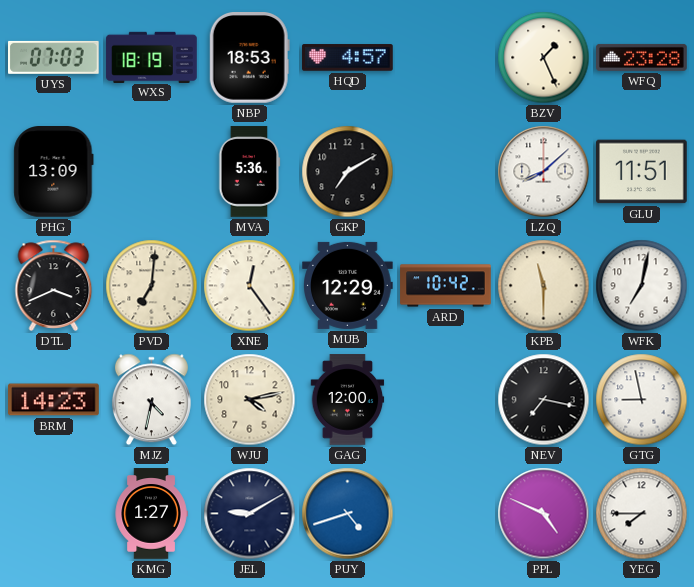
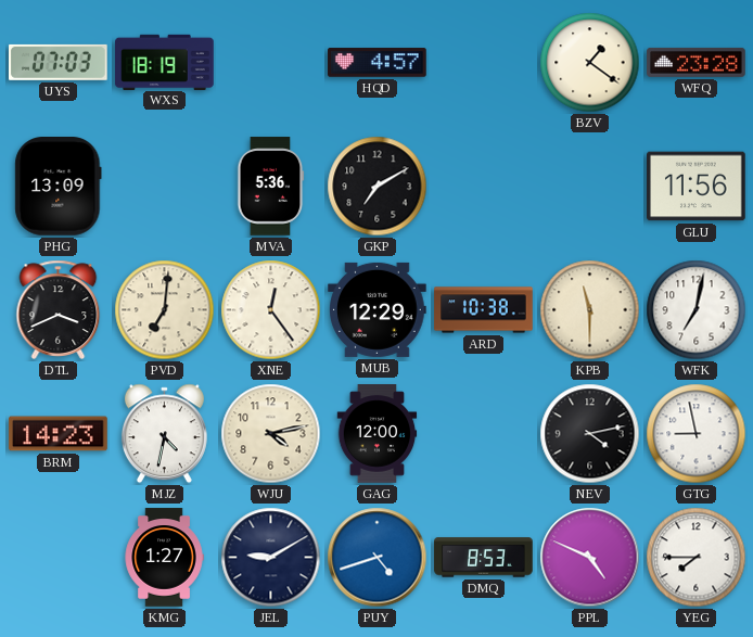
NBP: 18:53 -> none (249, 58)
BZV: 1:26 -> 1:21 (590, 63)
LZQ: 8:08 -> none (544, 172)
GLU: 11:51 -> 11:56 (697, 187)
ARD: 10:42 -> 10:38 (484, 310)
NEV: 7:17 -> 4:13 (590, 434)
DMQ: none -> 8:53 (484, 558)
